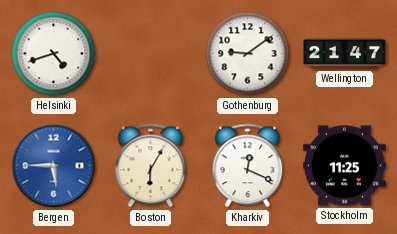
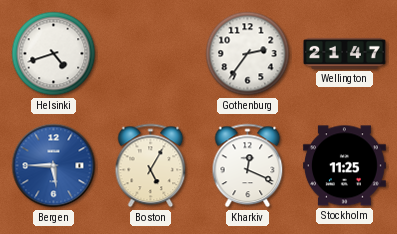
Gothenburg: 9:09 -> 2:36 (248, 54)
Boston: 6:05 -> 5:05 (151, 166)
